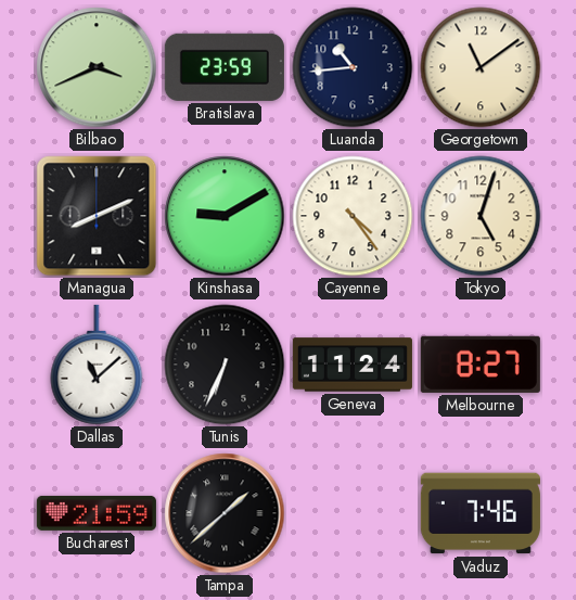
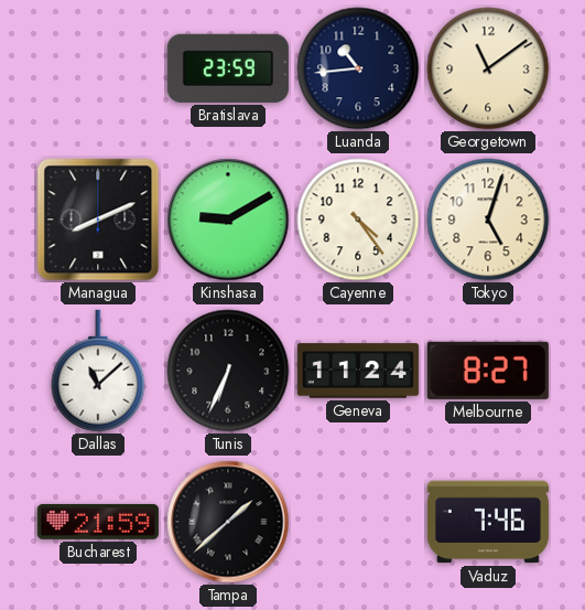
Bilbao: 3:41 -> none (97, 67)
